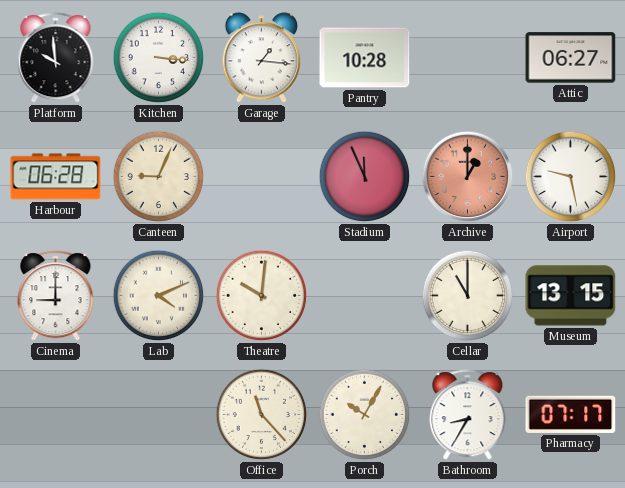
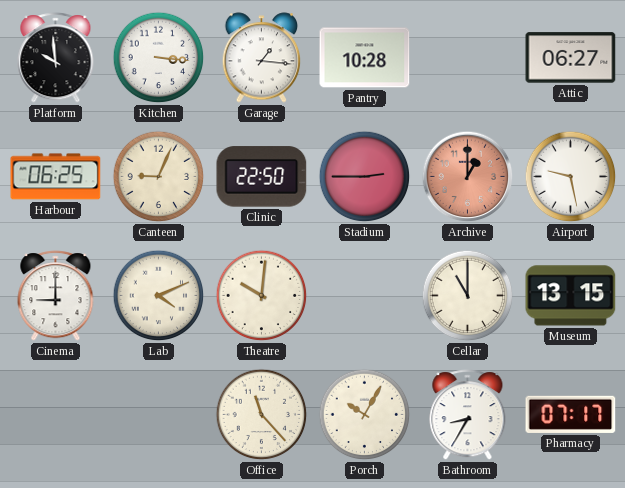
Harbour: 06:28 -> 06:25 (56, 177)
Clinic: none -> 22:50 (262, 177)
Stadium: 11:56 -> 2:45 (365, 177)
